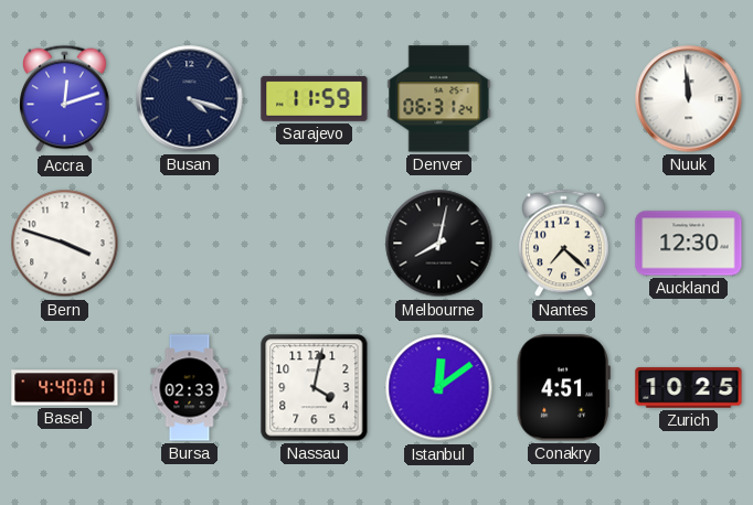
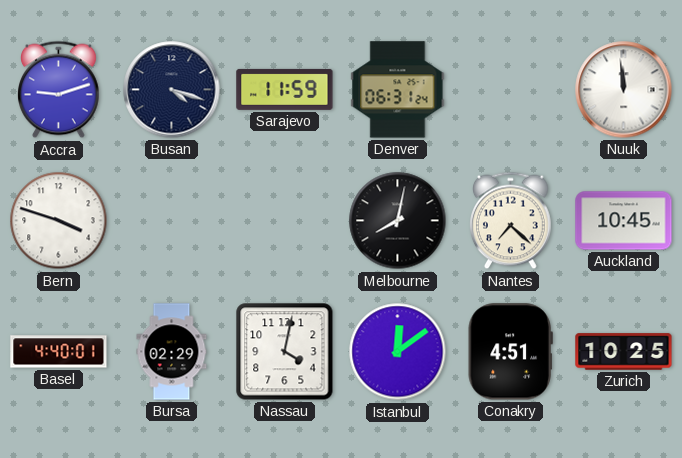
Accra: 12:12 -> 9:12 (59, 90)
Auckland: 12:30 -> 10:45 (624, 221)
Bursa: 02:33 -> 02:29 (172, 352)
